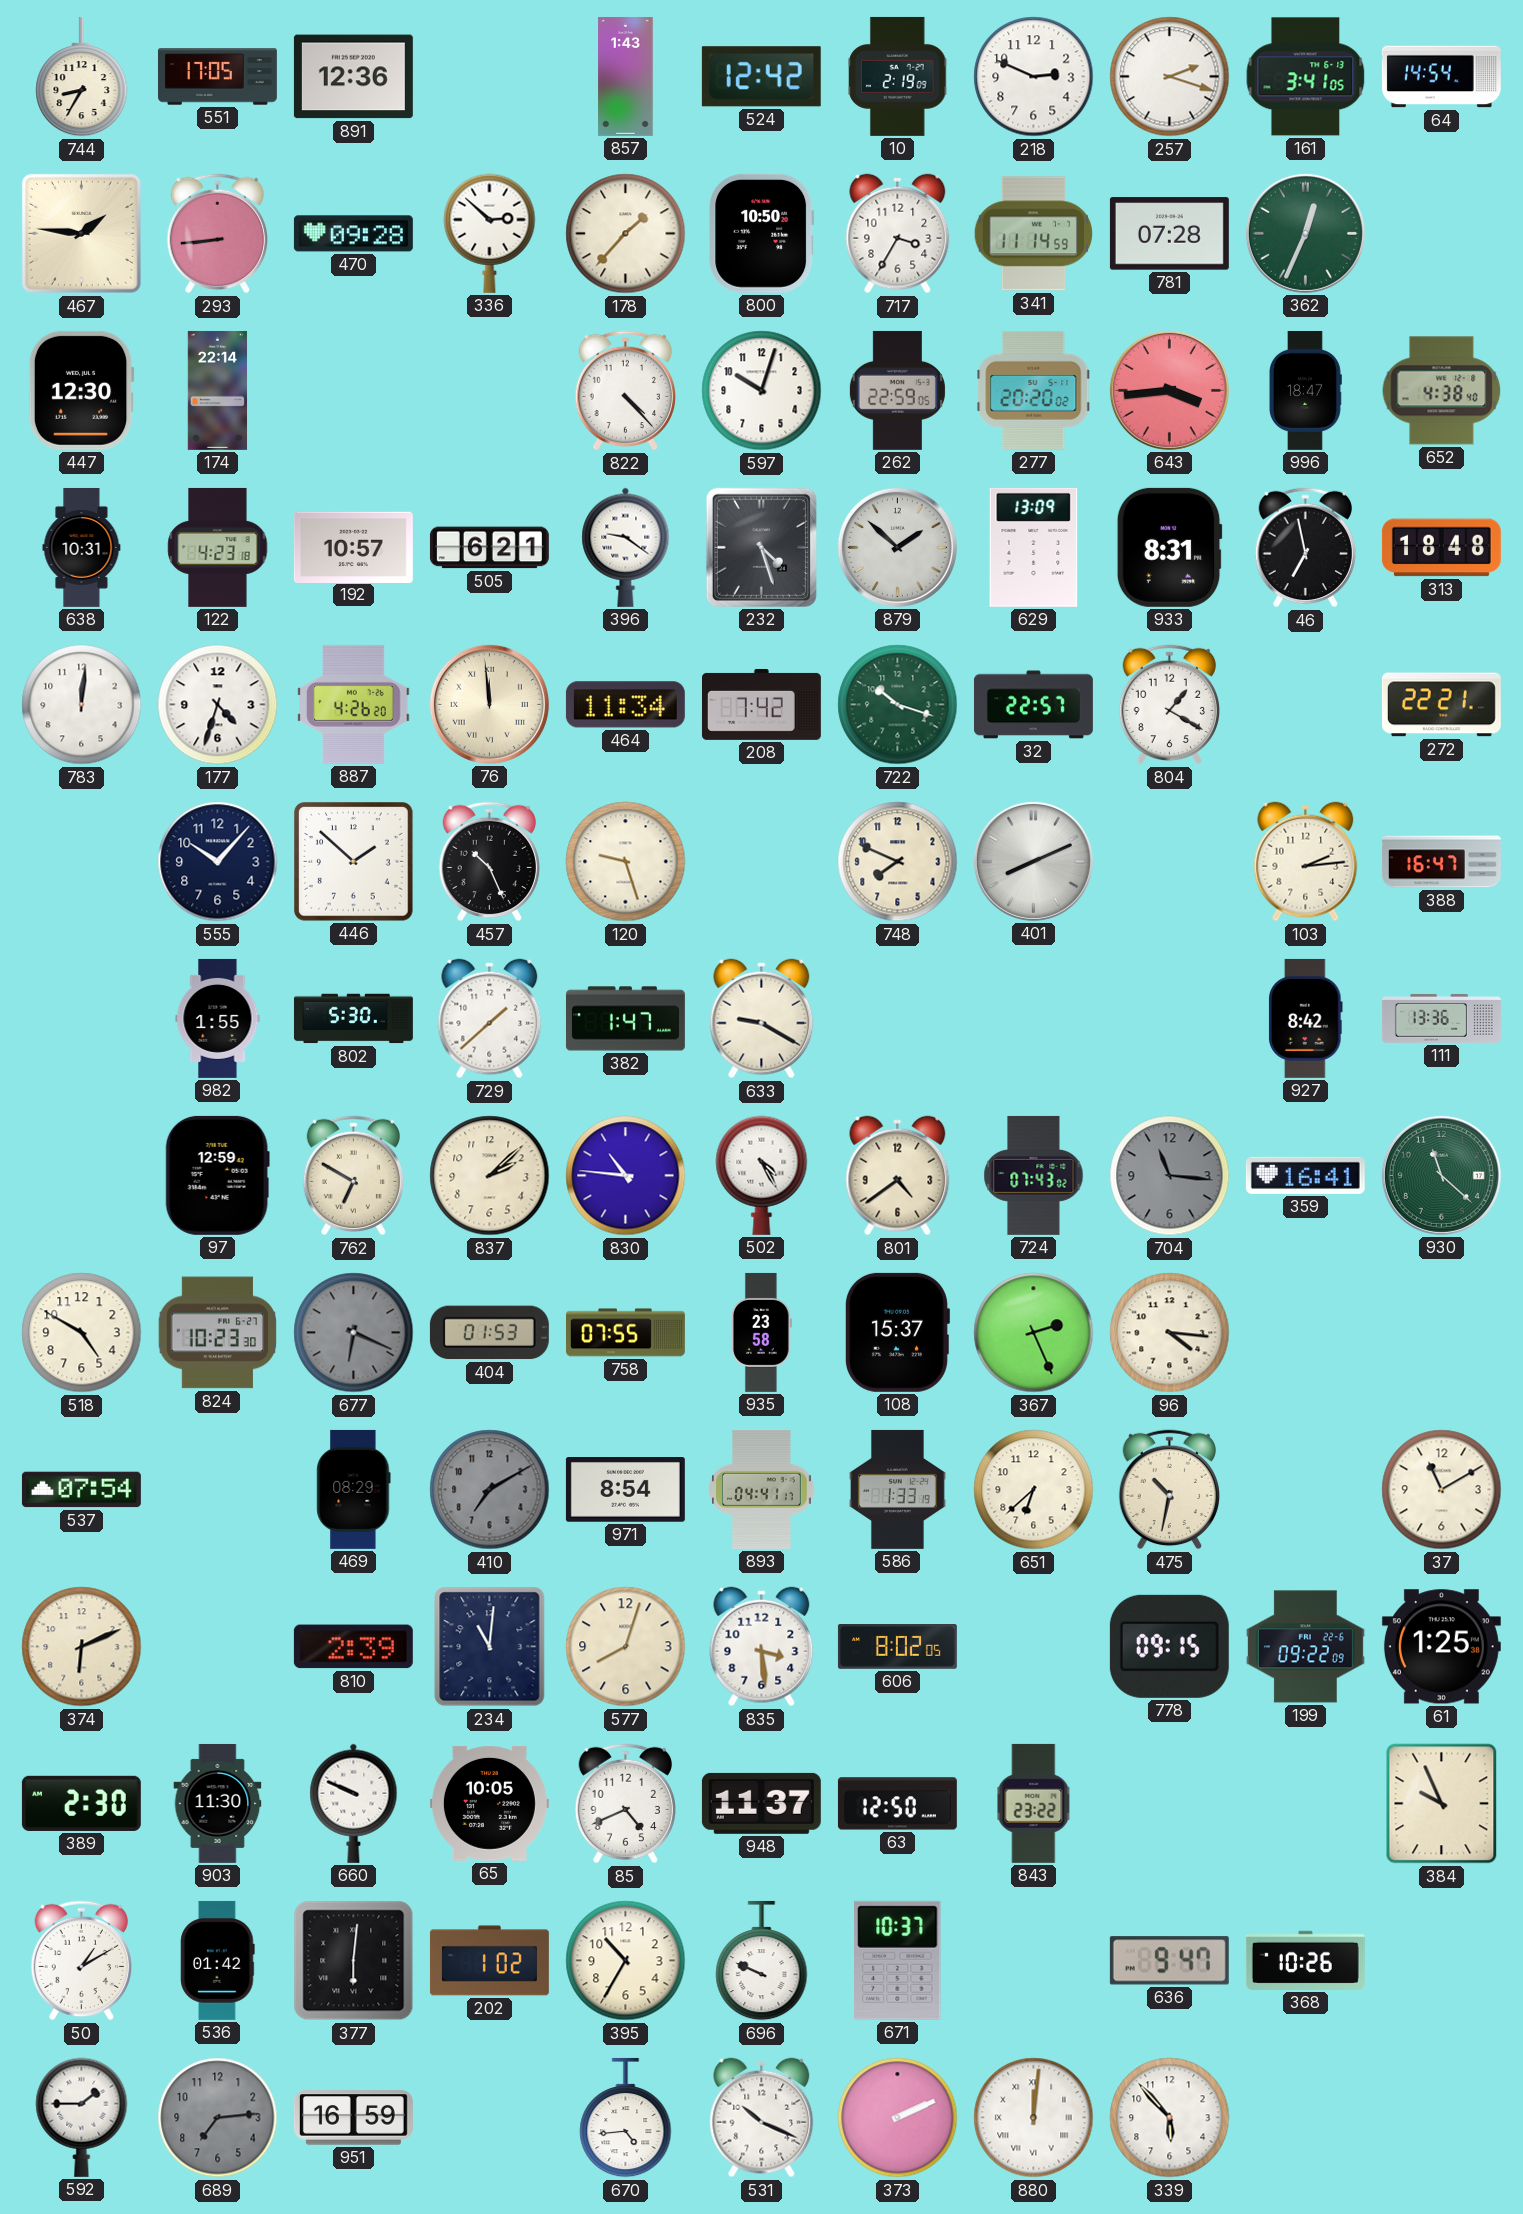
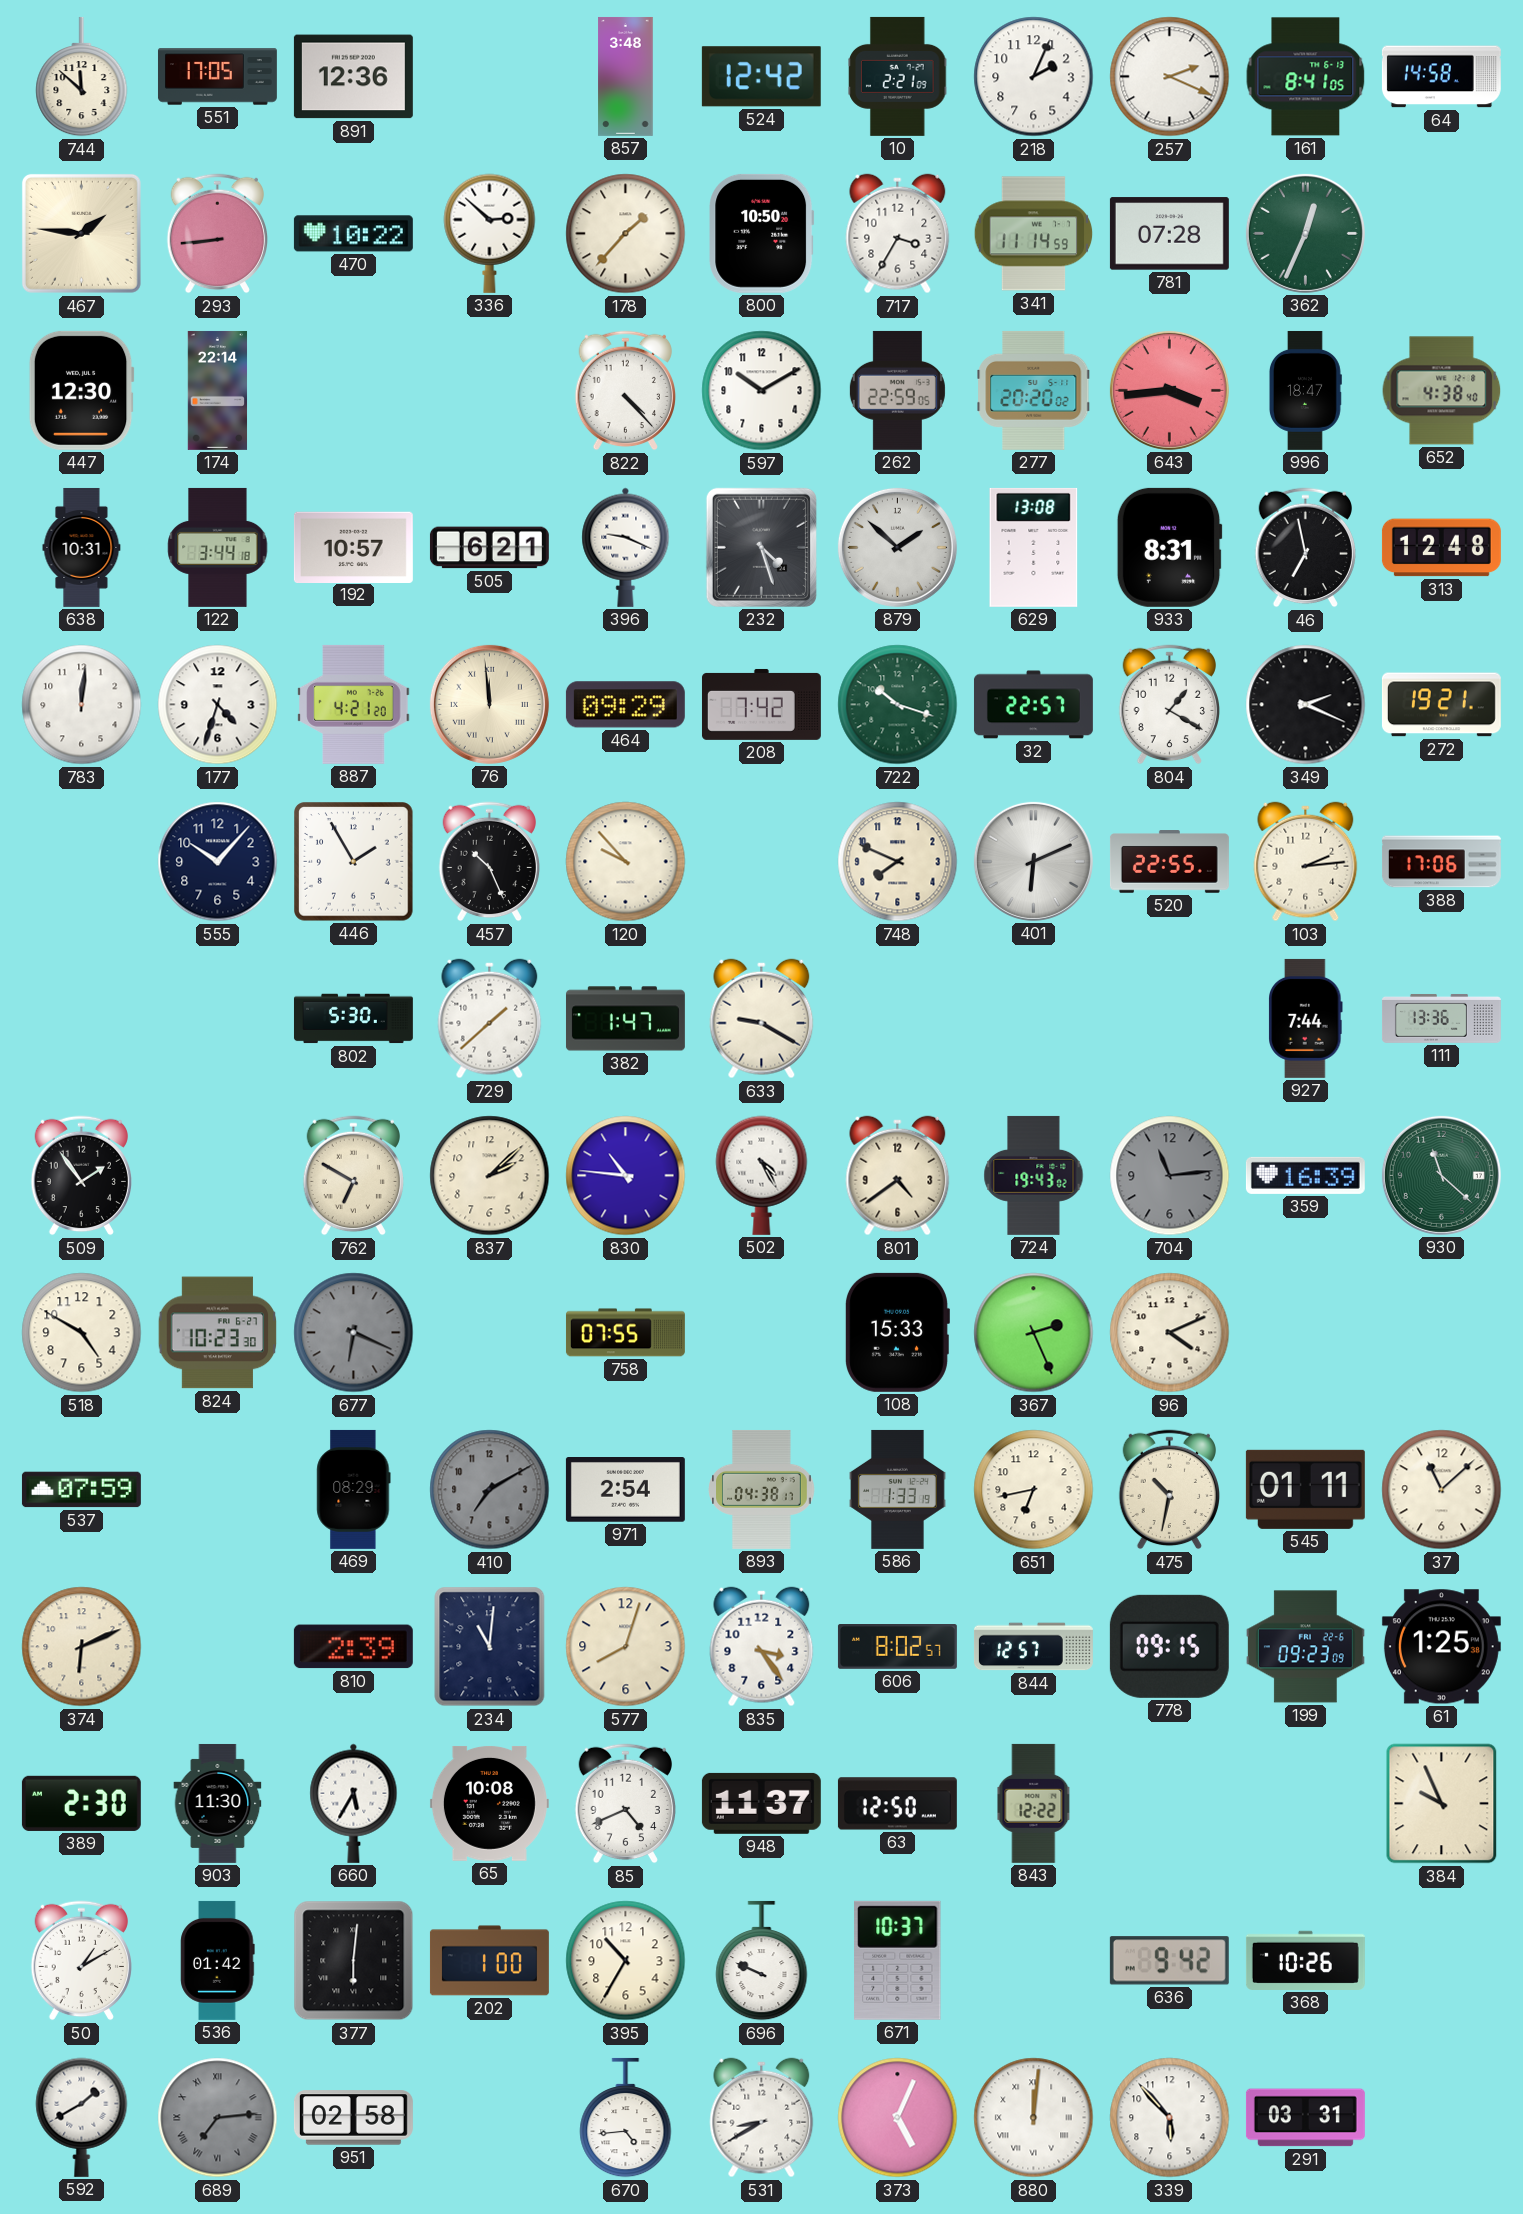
744: 8:35 -> 11:52 (82, 77)
857: 1:43 -> 3:48 (626, 76)
10: 2:19 -> 2:21 (898, 76)
218: 2:49 -> 2:04 (1034, 77)
257: 2:18 -> 2:19 (1170, 77)
161: 3:41 -> 8:41 (1306, 77)
64: 14:54 -> 14:58 (1441, 77)
470: 09:28 -> 10:22 (353, 234)
597: 10:03 -> 10:10 (762, 391)
122: 4:23 -> 3:44 (218, 547)
396: 9:21 -> 9:19 (626, 547)
629: 13:09 -> 13:08 (1034, 547)
313: 18:48 -> 12:48 (1441, 548)
887: 4:26 -> 4:21 (354, 704)
464: 11:34 -> 09:29 (625, 705)
349: none -> 2:19 (1306, 705)
272: 22:21 -> 19:21 (1441, 705)
446: 1:52 -> 1:55 (354, 862)
120: 9:27 -> 9:53 (626, 862)
401: 8:11 -> 6:11 (1033, 861)
520: none -> 22:55 (1169, 862)
388: 16:47 -> 17:06 (1441, 862)
982: 1:55 -> none (218, 1018)
927: 8:42 -> 7:44 (1306, 1018)
509: none -> 1:54 (81, 1176)
97: 12:59 -> none (217, 1175)
724: 07:43 -> 19:43 (1034, 1175)
704: 11:16 -> 11:14 (1170, 1176)
359: 16:41 -> 16:39 (1305, 1175)
404: 01:53 -> none (489, 1333)
935: 23:58 -> none (762, 1332)
108: 15:37 -> 15:33 (897, 1332)
96: 4:16 -> 4:11 (1170, 1333)
537: 07:54 -> 07:59 (81, 1490)
971: 8:54 -> 2:54 (625, 1490)
893: 04:41 -> 04:38 (762, 1489)
651: 6:38 -> 6:43 (1034, 1490)
545: none -> 01:11 (1305, 1489)
37: 11:10 -> 11:08 (1442, 1490)
835: 3:29 -> 3:24 (762, 1647)
606: 8:02:05 -> 8:02:57 (897, 1647)
844: none -> 12:57 (1033, 1647)
199: 09:22 -> 09:23 (1305, 1647)
660: 9:49 -> 5:35 (354, 1803)
65: 10:05 -> 10:08 (489, 1803)
843: 23:22 -> 12:22 (1034, 1803)
202: 1:02 -> 1:00 (489, 1961)
636: 9:47 -> 9:42 (1169, 1961)
592: 1:45 -> 1:40 (82, 2117)
689 numerals: Arabic -> Roman (218, 2118)
951: 16:59 -> 02:58 (353, 2118)
531: 10:19 -> 8:40 (762, 2118)
373: 2:11 -> 5:04 (898, 2118)
291: none -> 03:31 (1305, 2118)
